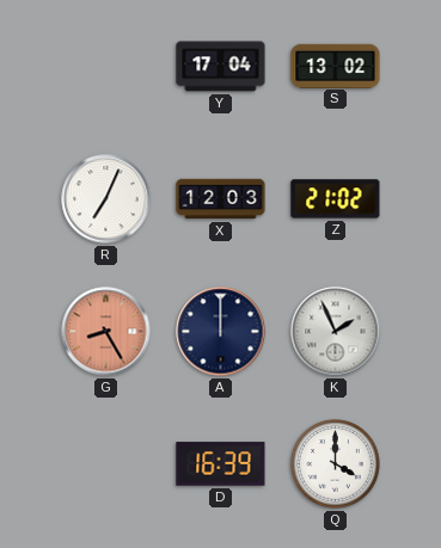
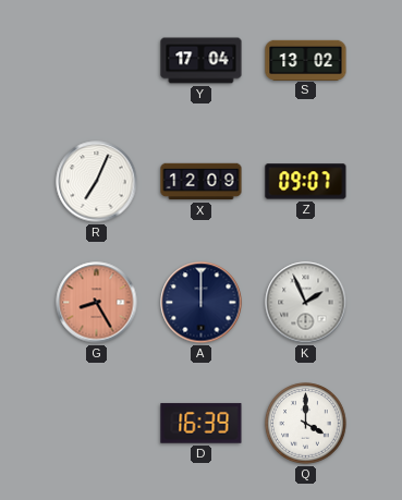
X: 12:03 -> 12:09 (202, 182)
Z: 21:02 -> 09:07 (306, 182)
